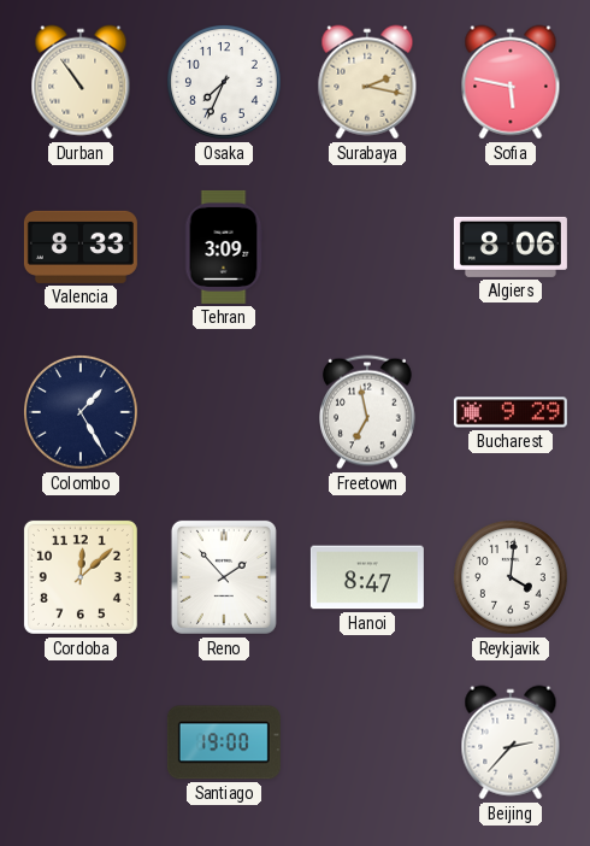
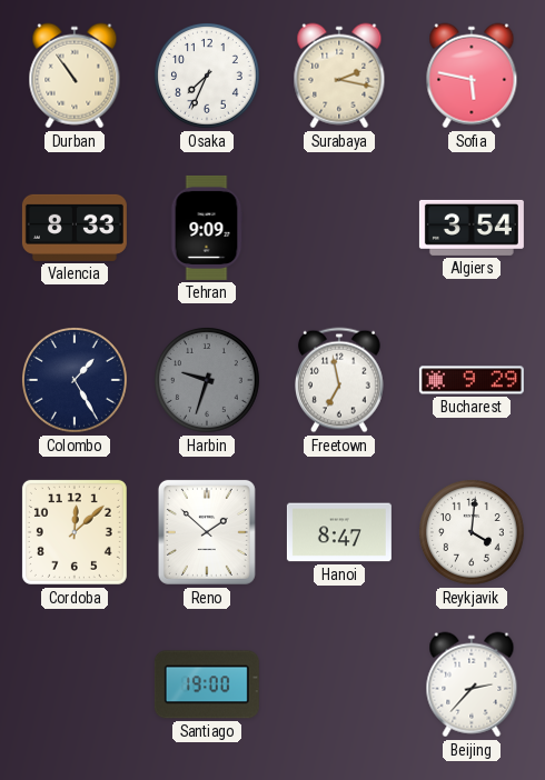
Tehran: 3:09 -> 9:09 (207, 228)
Algiers: 8:06 -> 3:54 (472, 228)
Harbin: none -> 9:33 (208, 381)
Reno: 1:53 -> 1:52 (207, 532)
